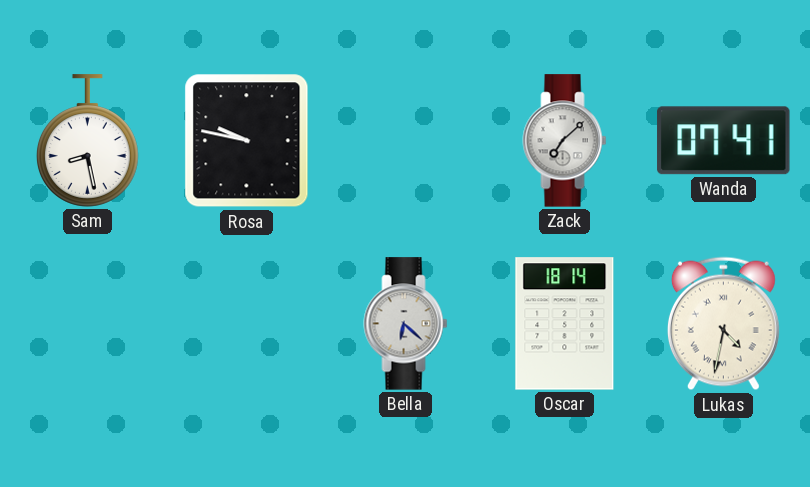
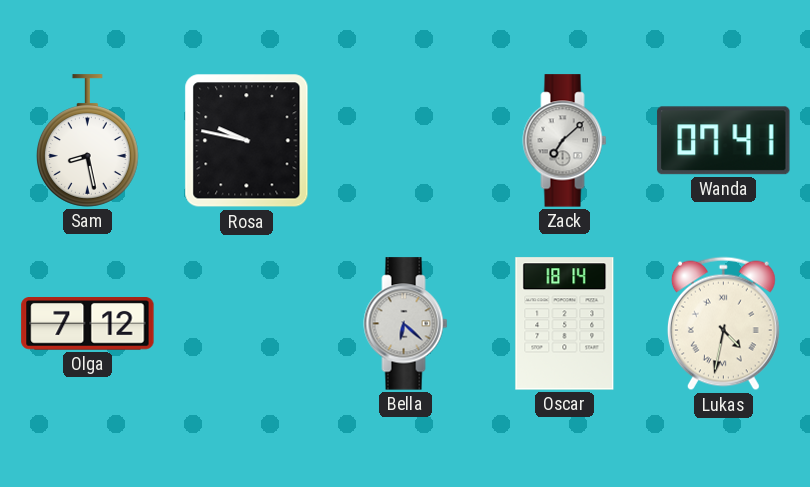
Olga: none -> 7:12 (88, 324)
